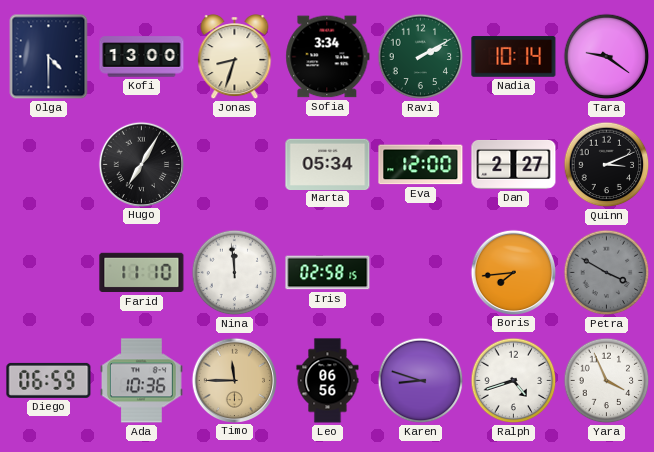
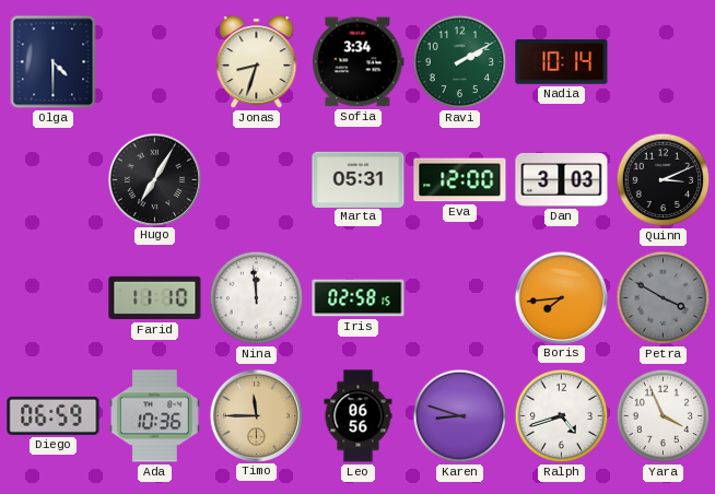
Kofi: 13:00 -> none (142, 57)
Tara: 9:21 -> none (607, 57)
Marta: 05:34 -> 05:31 (359, 179)
Dan: 2:27 -> 3:03 (562, 179)
